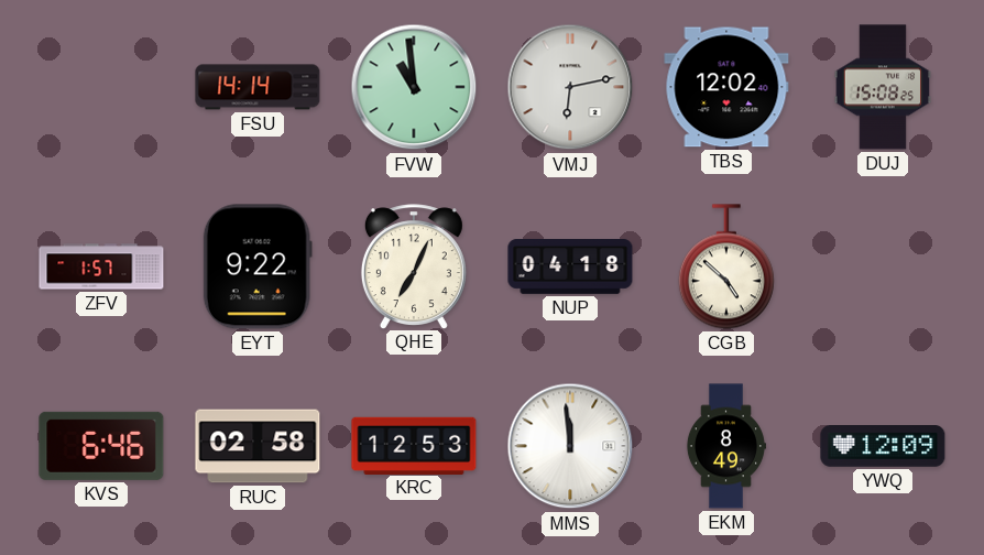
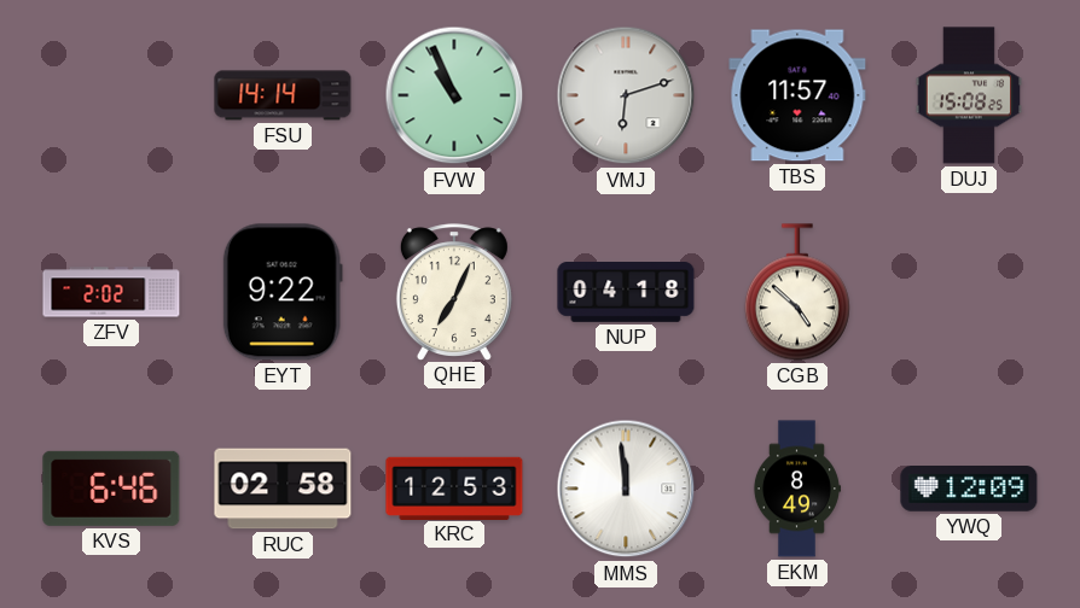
FVW: 10:59 -> 10:56 (454, 95)
VMJ: 6:13 -> 6:12 (626, 95)
TBS: 12:02 -> 11:57 (797, 95)
ZFV: 1:57 -> 2:02 (111, 292)
